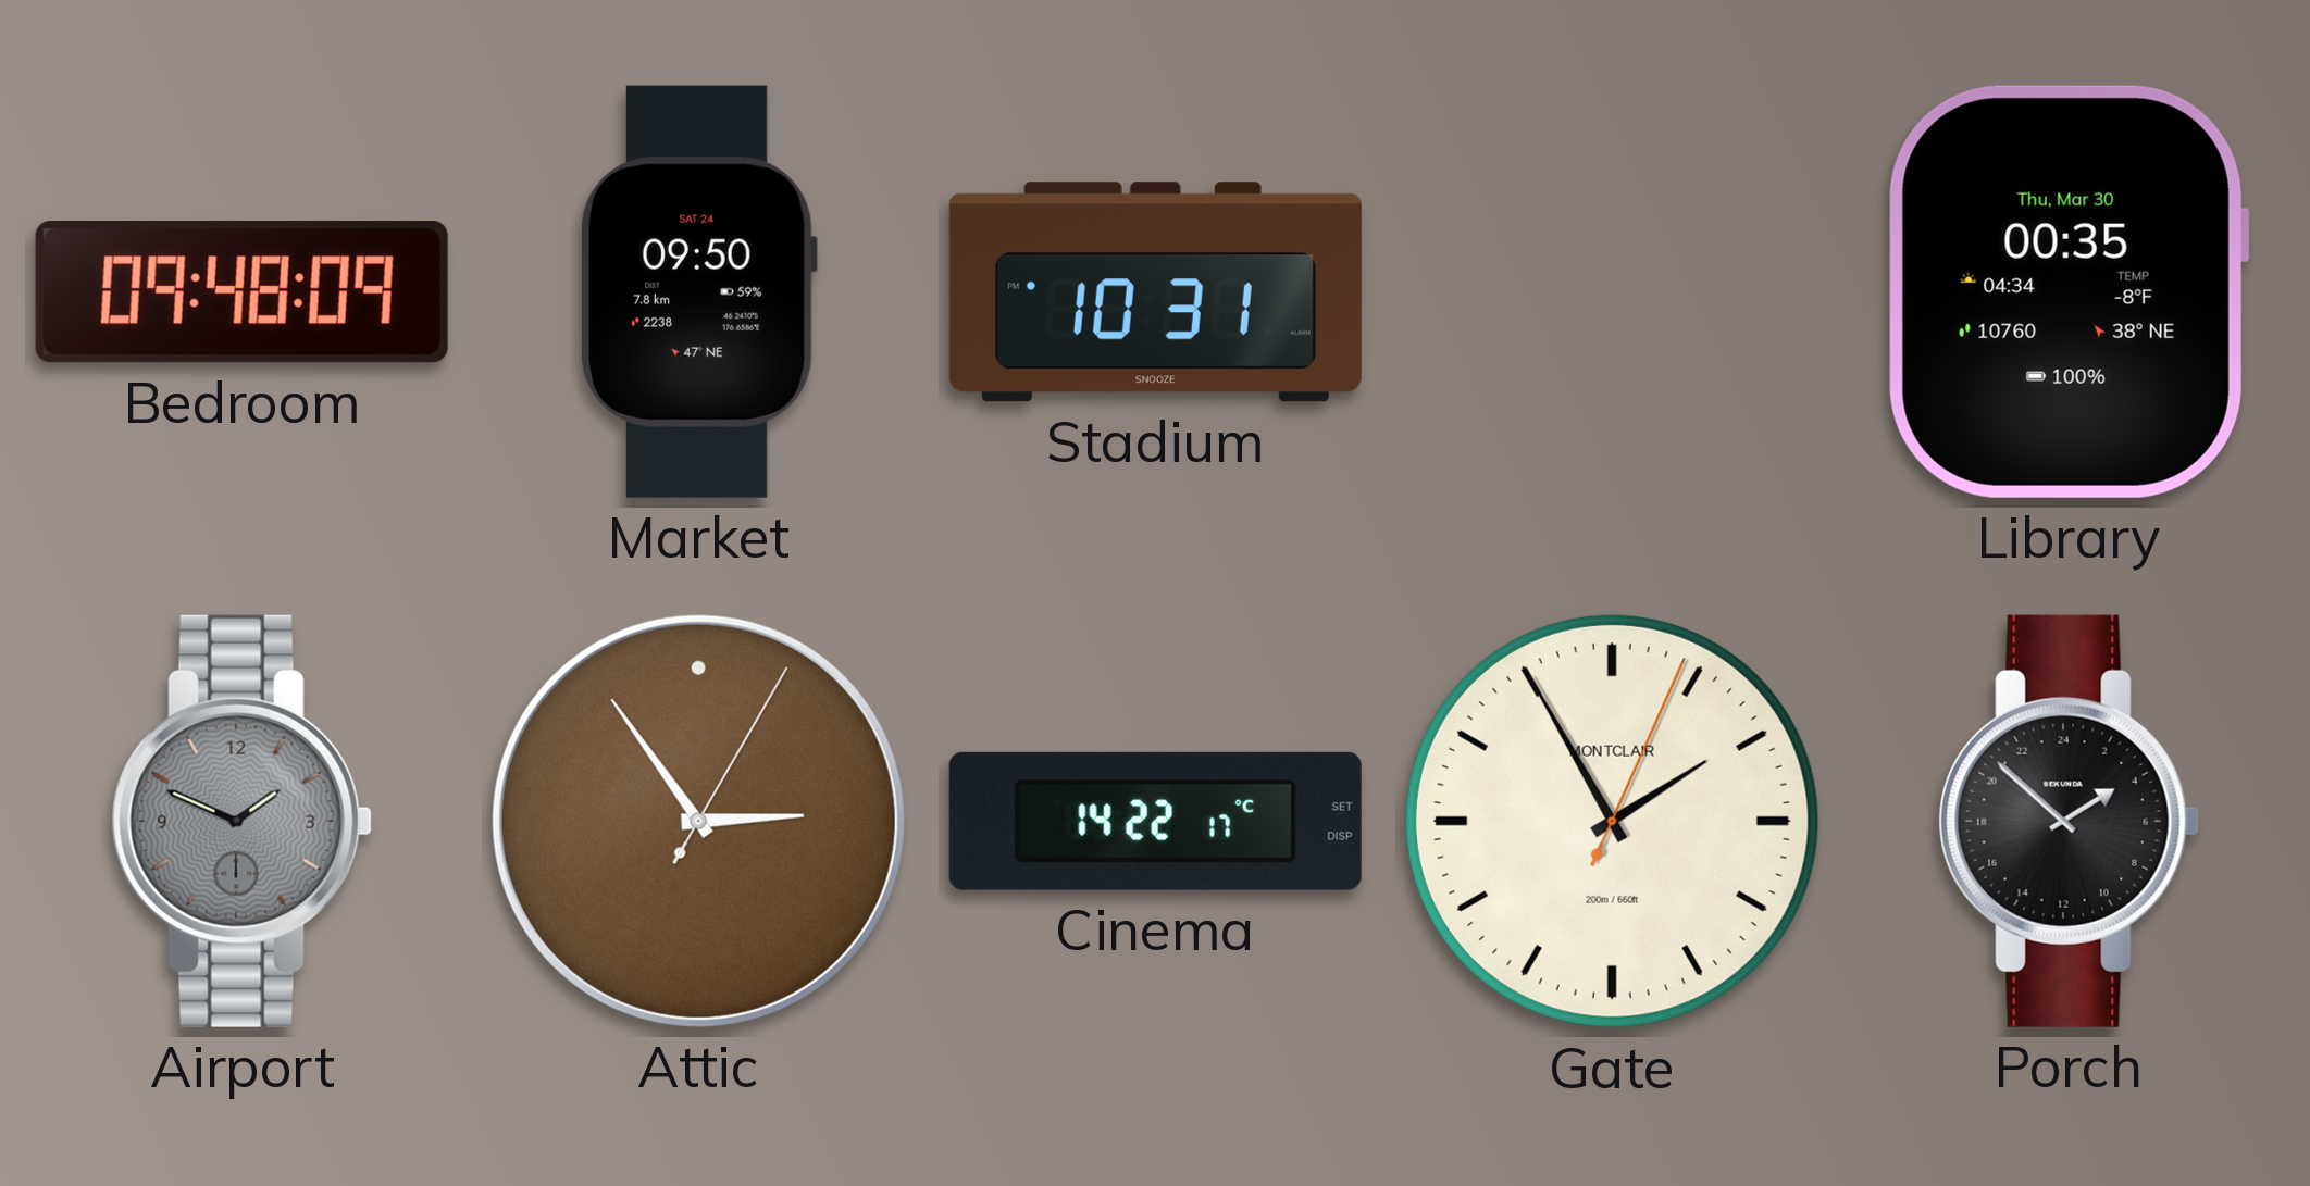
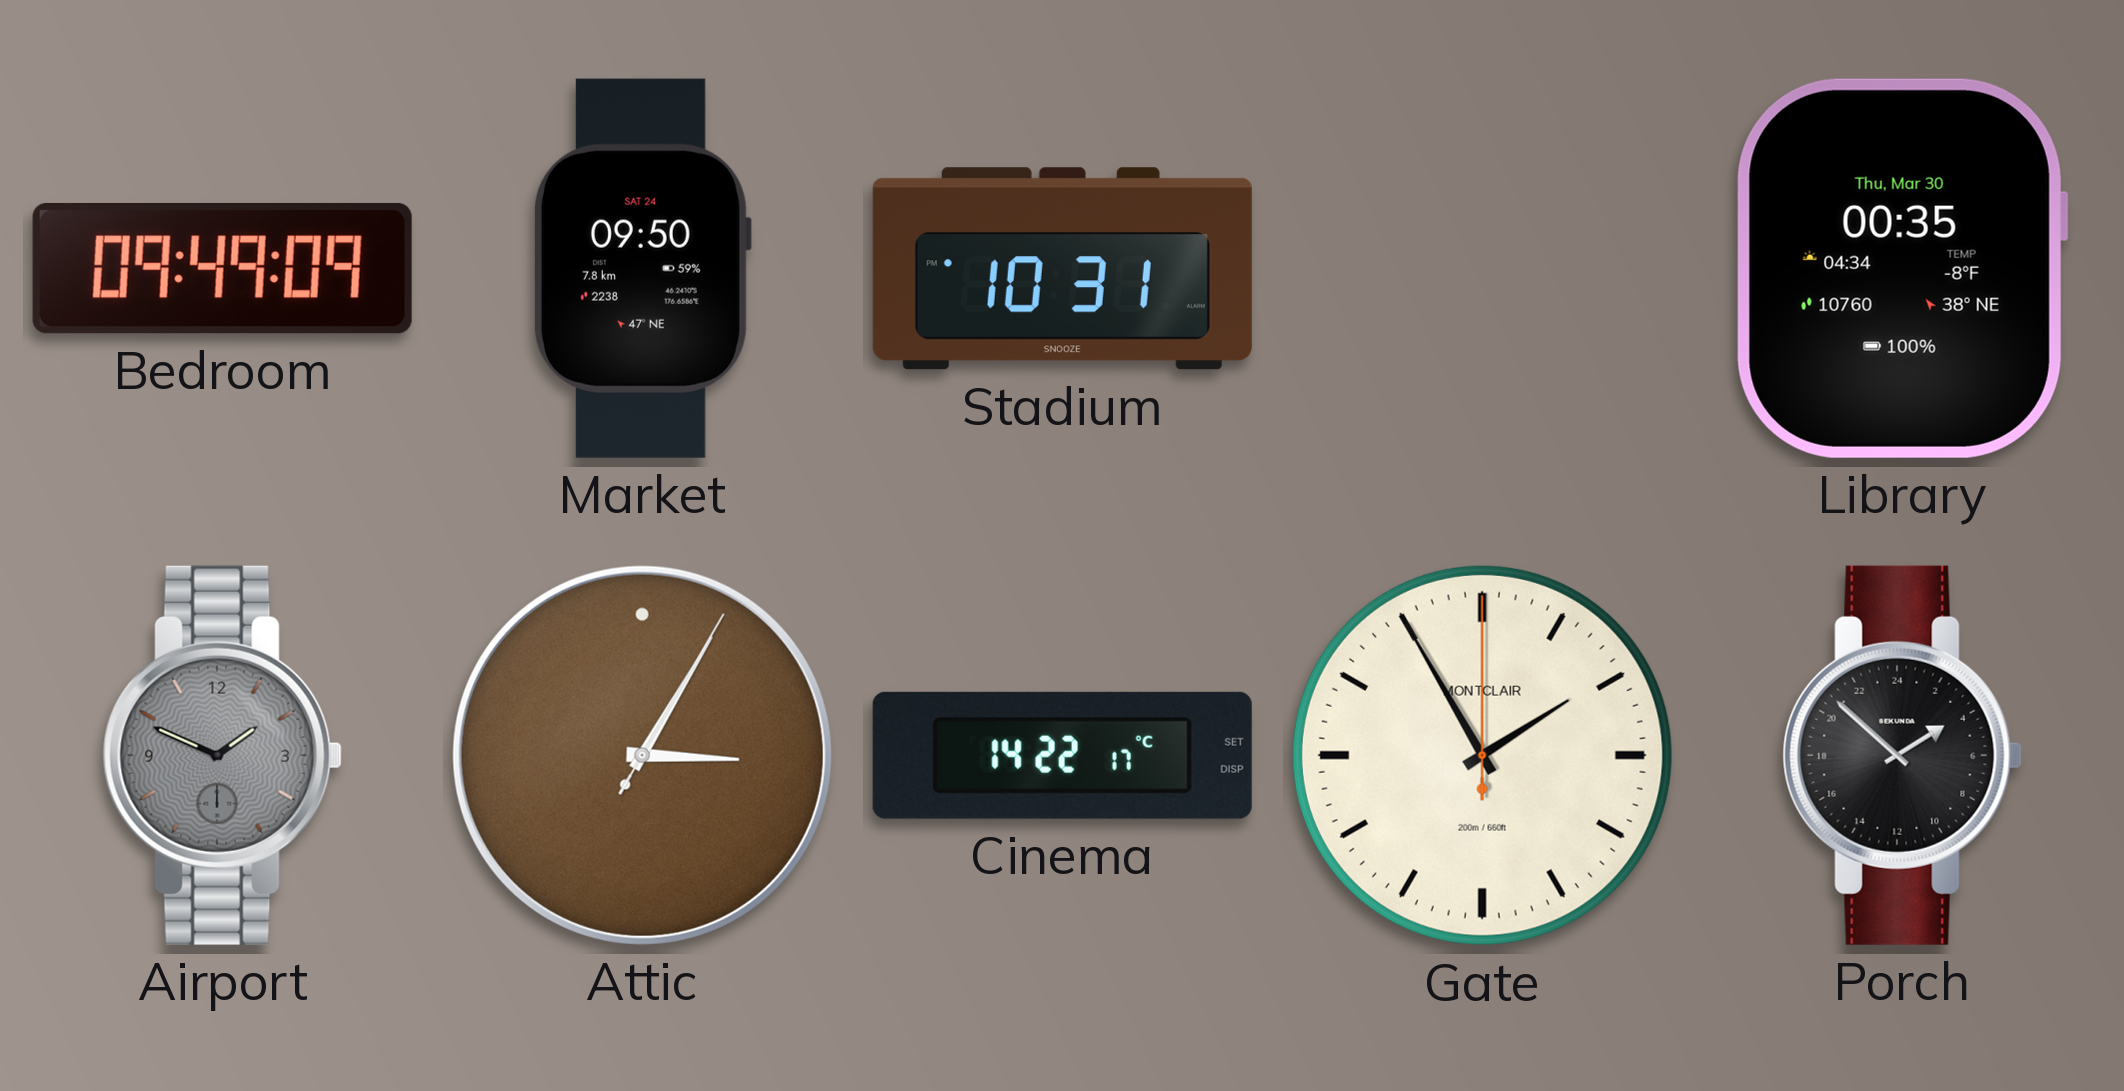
Bedroom: 09:48 -> 09:49 (222, 268)
Attic: 2:54 -> 3:05 (642, 755)
Gate: 1:55:04 -> 1:55:00 (1482, 755)
